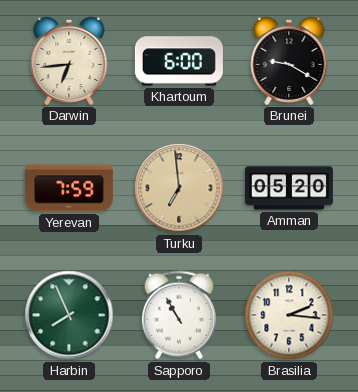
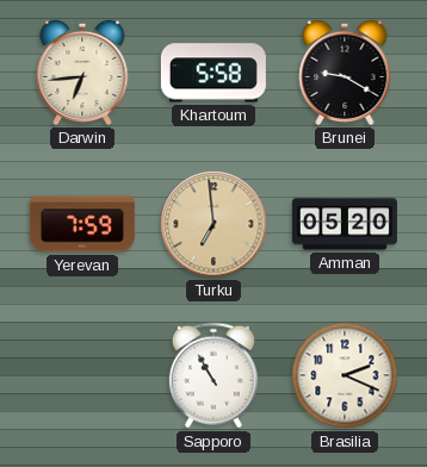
Khartoum: 6:00 -> 5:58 (213, 73)
Harbin: 7:56 -> none (69, 315)
Brasilia: 2:16 -> 2:19 (345, 375)
